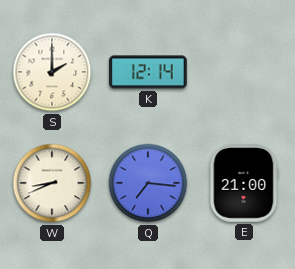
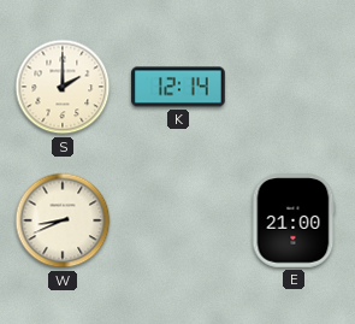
Q: 7:16 -> none (148, 183)
